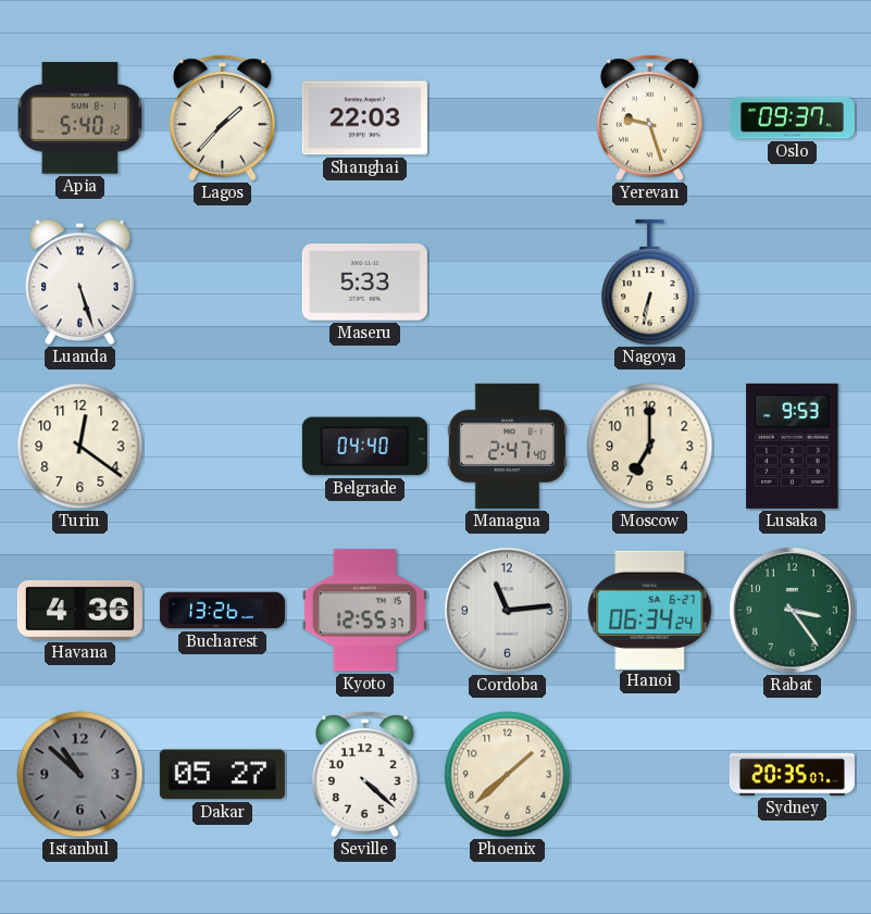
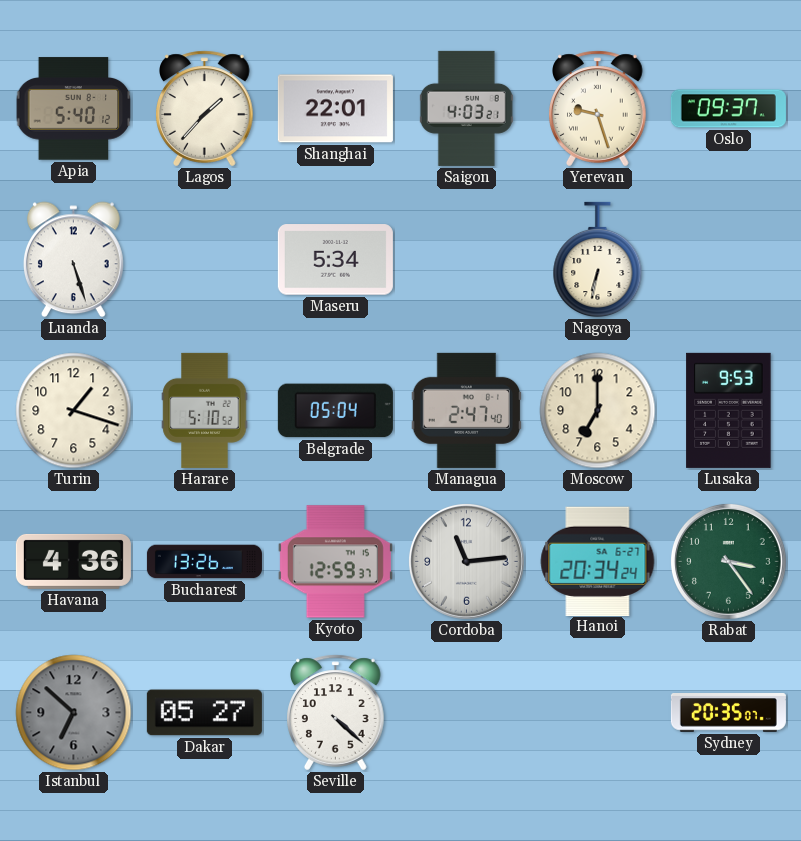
Shanghai: 22:03 -> 22:01 (335, 109)
Saigon: none -> 4:03 (466, 108)
Maseru: 5:33 -> 5:34 (335, 260)
Turin: 12:21 -> 1:18 (74, 411)
Harare: none -> 5:10 (205, 410)
Belgrade: 04:40 -> 05:04 (335, 411)
Kyoto: 12:55 -> 12:59 (335, 562)
Hanoi: 06:34 -> 20:34 (598, 561)
Istanbul: 10:52 -> 6:52 (74, 713)
Phoenix: 1:38 -> none (508, 775)
